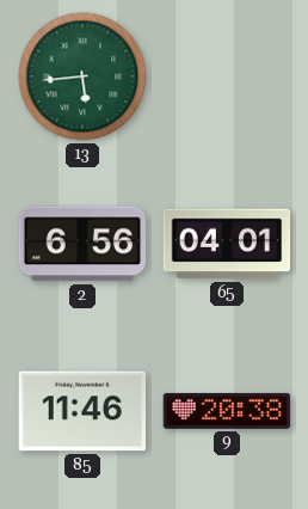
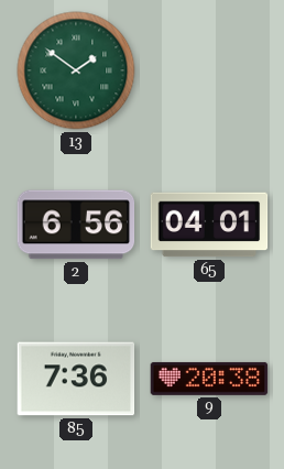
13: 5:44 -> 1:51 (76, 70)
85: 11:46 -> 7:36 (76, 379)
